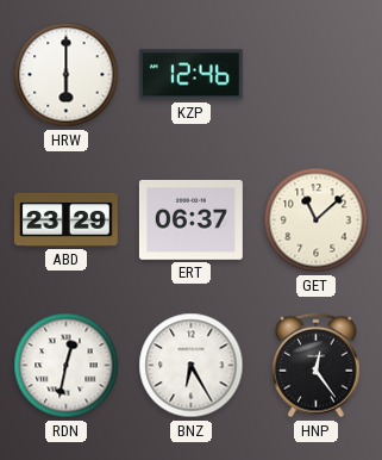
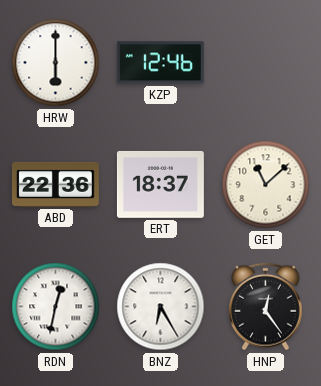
ABD: 23:29 -> 22:36 (55, 184)
ERT: 06:37 -> 18:37 (160, 184)
